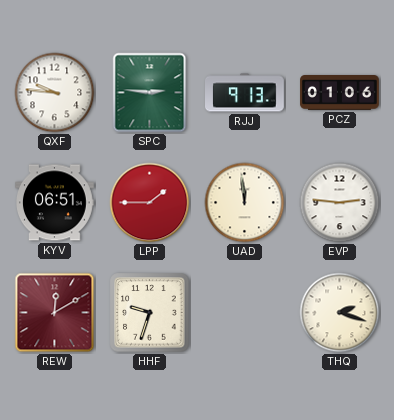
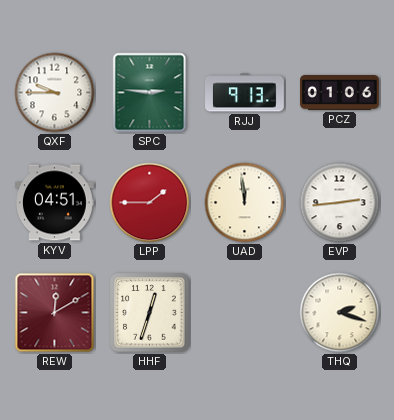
QXF: 9:46 -> 9:45 (55, 93)
KYV: 06:51 -> 04:51 (55, 203)
EVP: 2:46 -> 2:44 (340, 203)
HHF: 9:33 -> 12:33 (150, 313)
